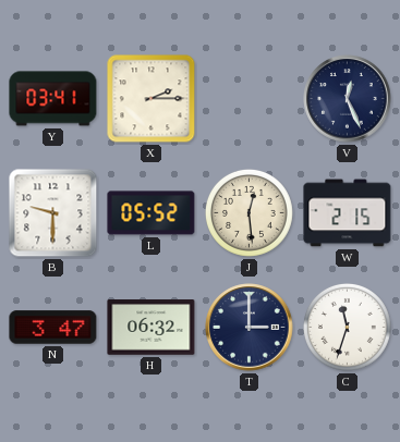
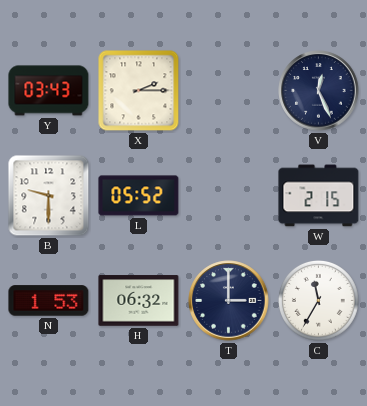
Y: 03:41 -> 03:43 (49, 91)
J: 12:29 -> none (249, 212)
N: 3:47 -> 1:53 (49, 301)
C: 11:33 -> 11:35 (318, 300)
